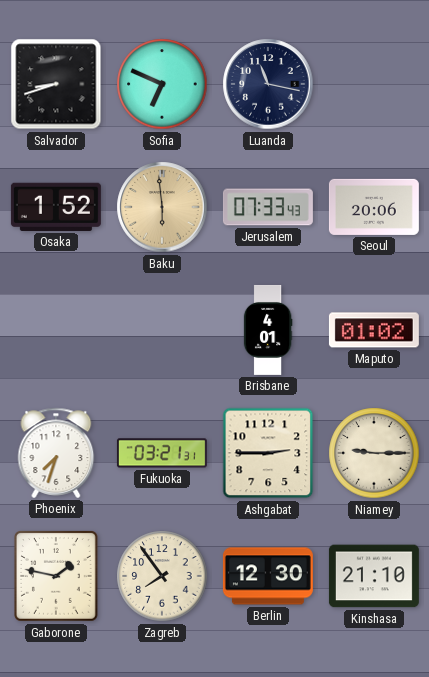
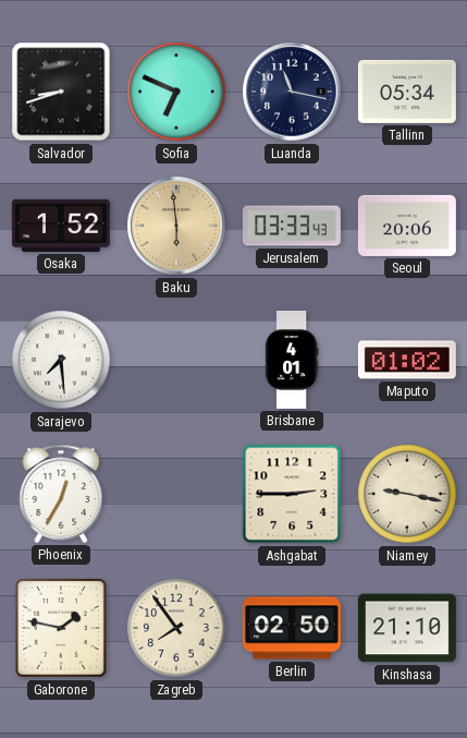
Tallinn: none -> 05:34 (407, 92)
Jerusalem: 07:33 -> 03:33 (292, 226)
Sarajevo: none -> 7:29 (61, 360)
Phoenix: 7:33 -> 12:35 (61, 494)
Fukuoka: 03:21 -> none (162, 453)
Niamey: 9:15 -> 9:17 (407, 494)
Berlin: 12:30 -> 02:50 (292, 628)
